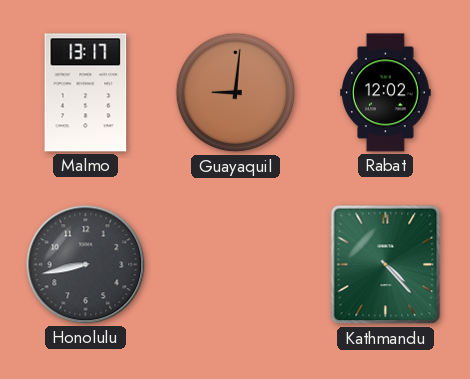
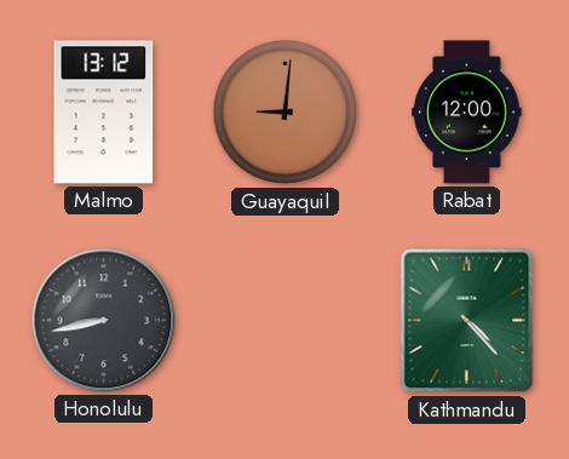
Malmo: 13:17 -> 13:12 (104, 113)
Rabat: 12:02 -> 12:00 (467, 113)
